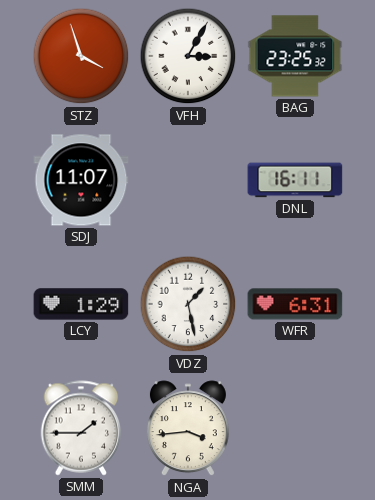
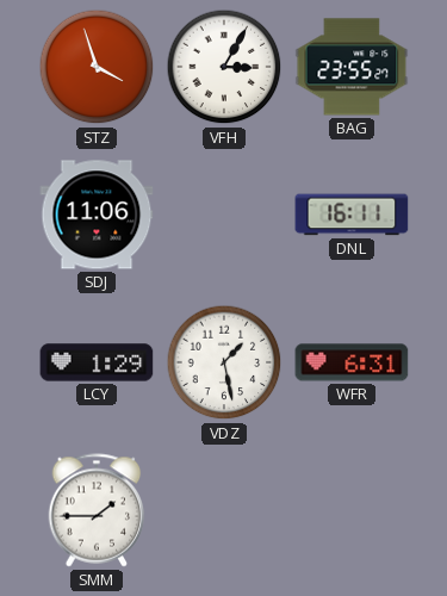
BAG: 23:25 -> 23:55 (352, 67)
SDJ: 11:07 -> 11:06 (97, 215)
NGA: 3:44 -> none (188, 429)
